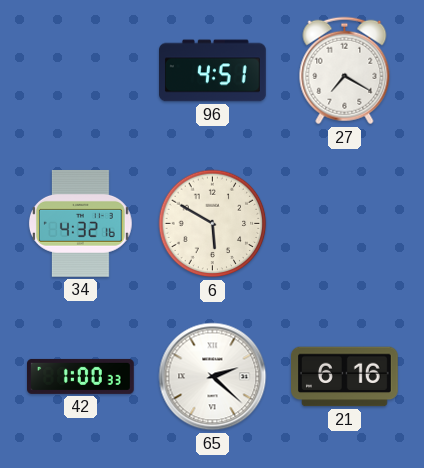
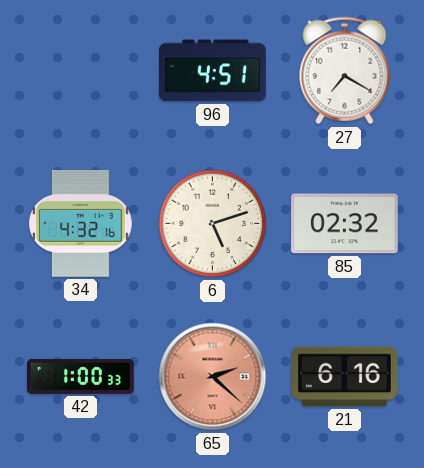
6: 5:50 -> 5:12 (213, 224)
85: none -> 02:32 (345, 224)
65 dial: white -> salmon (213, 377)
